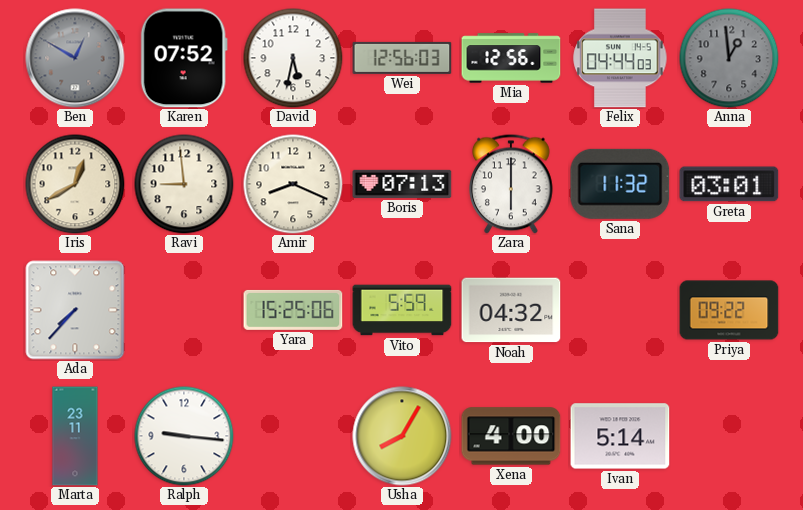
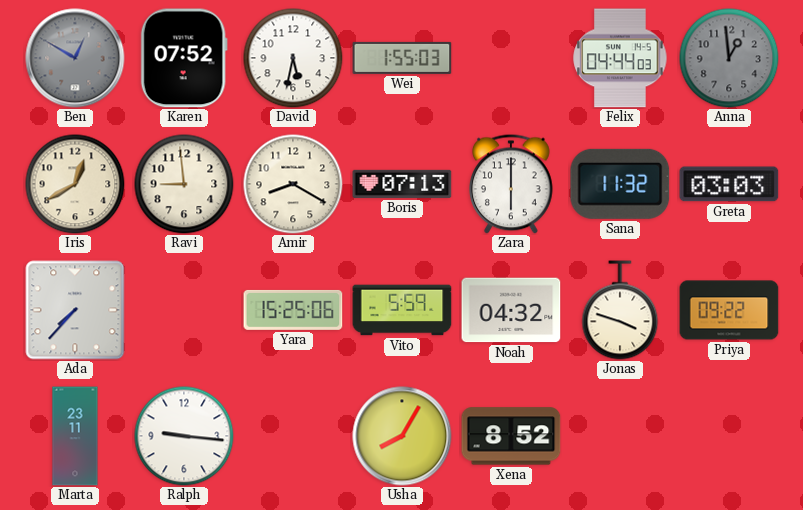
Wei: 12:56 -> 1:55 (402, 58)
Mia: 12:56 -> none (511, 58)
Amir: 8:19 -> 8:20 (293, 184)
Greta: 03:01 -> 03:03 (729, 184)
Jonas: none -> 3:48 (620, 310)
Xena: 4:00 -> 8:52 (511, 436)
Ivan: 5:14 -> none (620, 436)
